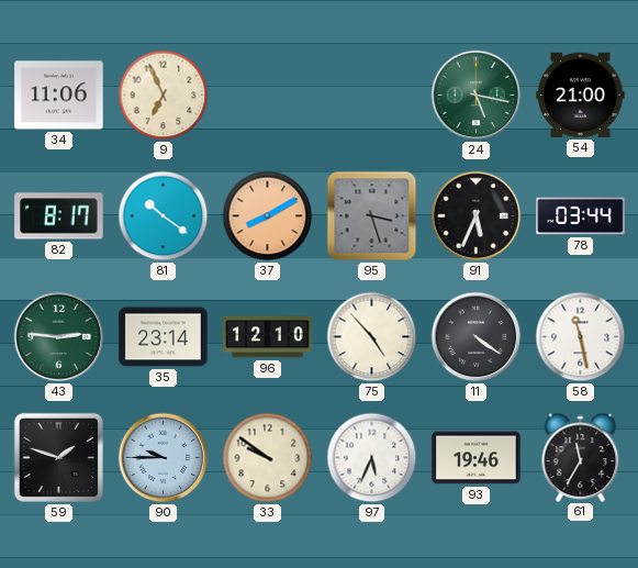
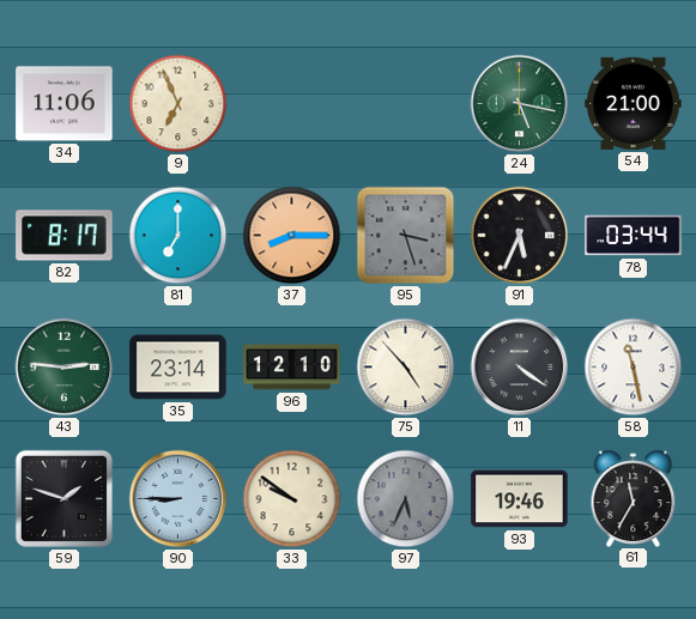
81: 10:21 -> 7:00 (178, 236)
37: 8:10 -> 8:15 (292, 236)
90: 9:45 -> 8:45 (178, 499)
97 dial: white -> grey (406, 499)
